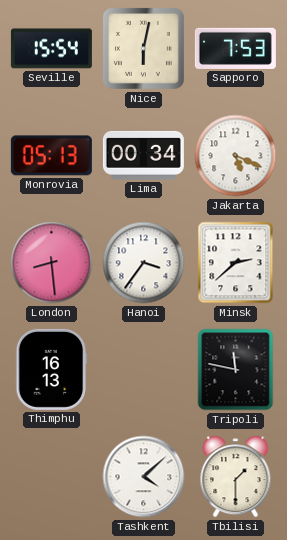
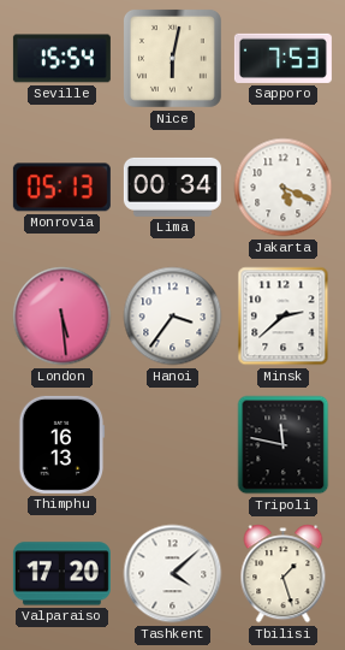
London: 8:29 -> 5:29 (63, 317)
Valparaiso: none -> 17:20 (61, 574)
Tbilisi: 1:30 -> 1:27 (284, 574)
